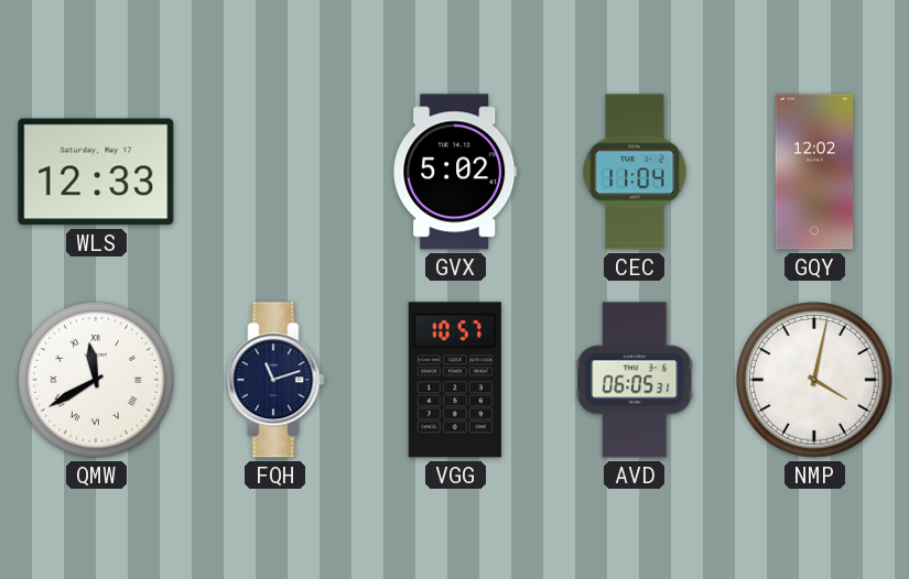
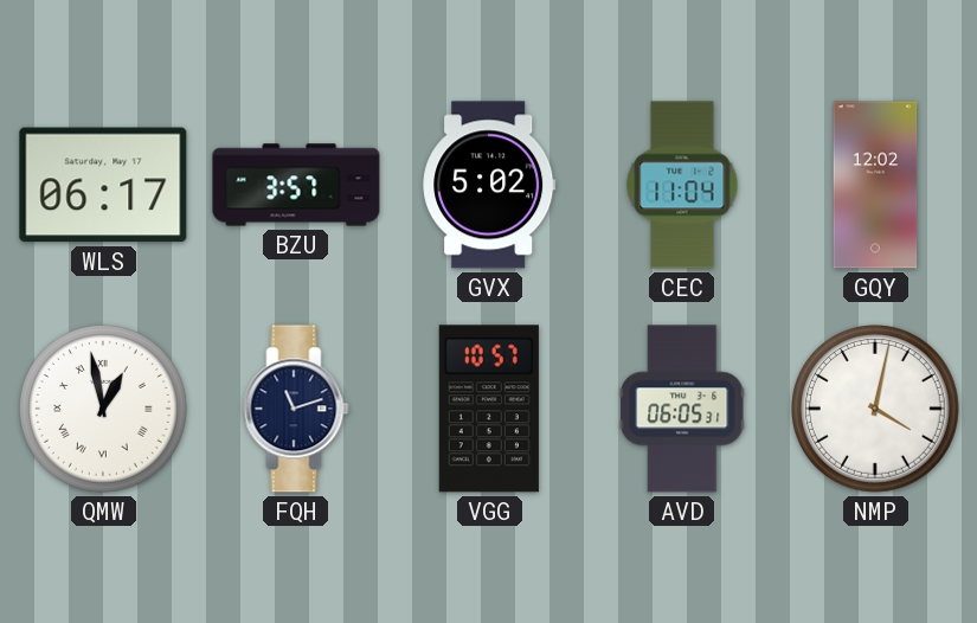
WLS: 12:33 -> 06:17 (103, 185)
BZU: none -> 3:57 (296, 185)
QMW: 11:40 -> 12:58 (104, 410)
